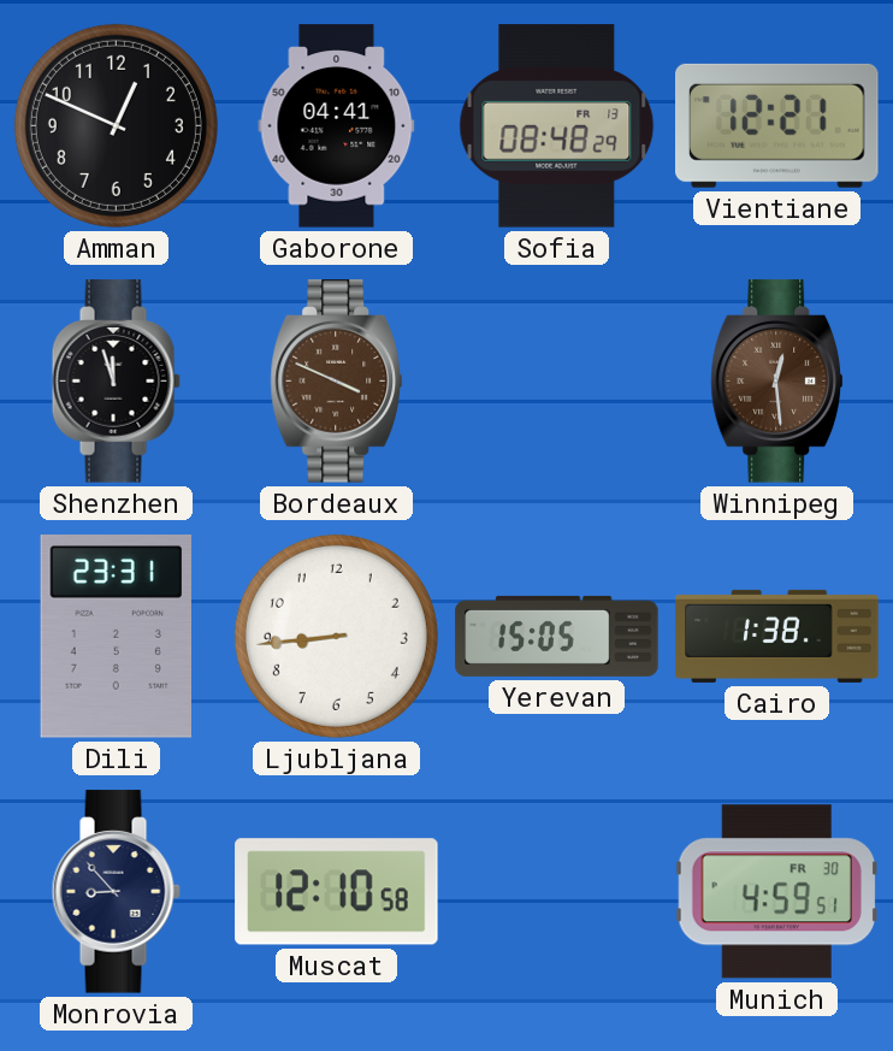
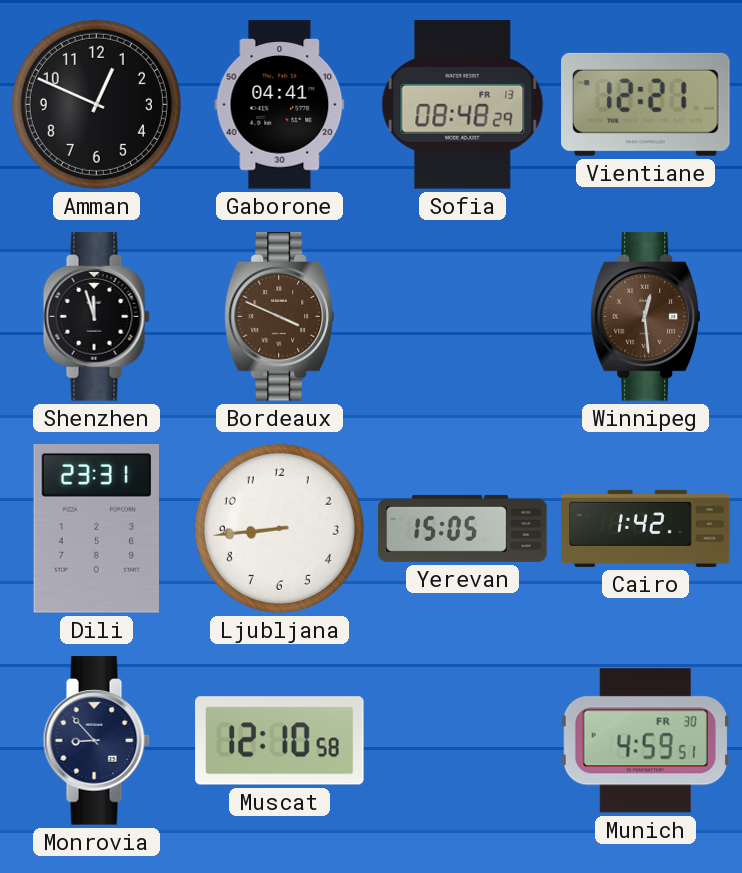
Cairo: 1:38 -> 1:42 (646, 528)
